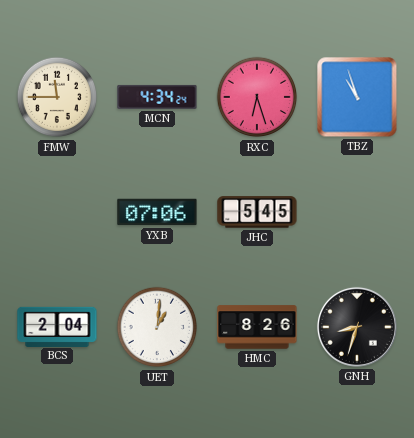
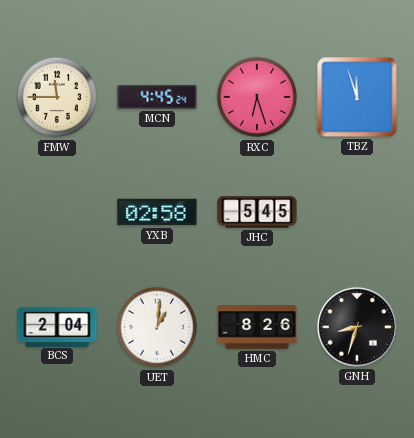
MCN: 4:34 -> 4:45 (157, 97)
TBZ: 10:57 -> 11:57 (357, 97)
YXB: 07:06 -> 02:58 (157, 212)
